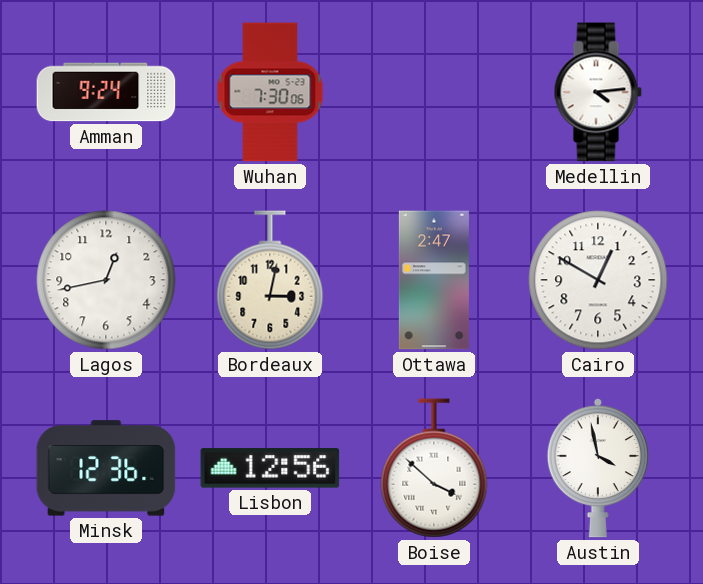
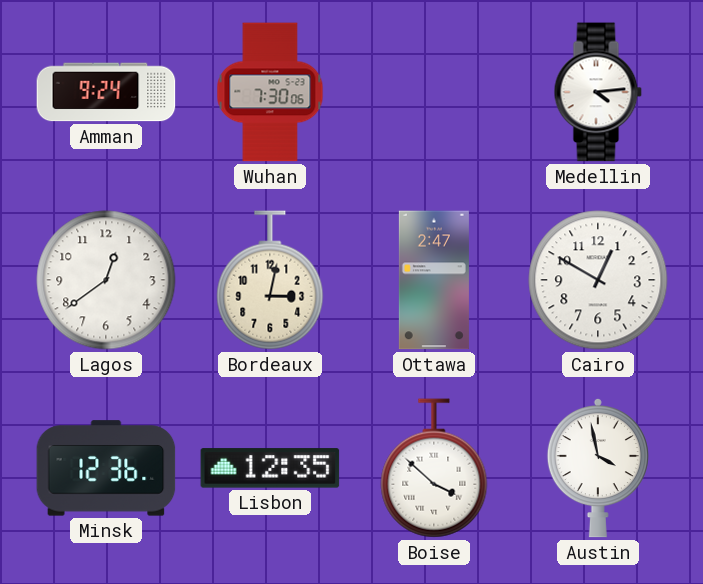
Lagos: 12:43 -> 12:39 (106, 280)
Lisbon: 12:56 -> 12:35 (270, 468)
